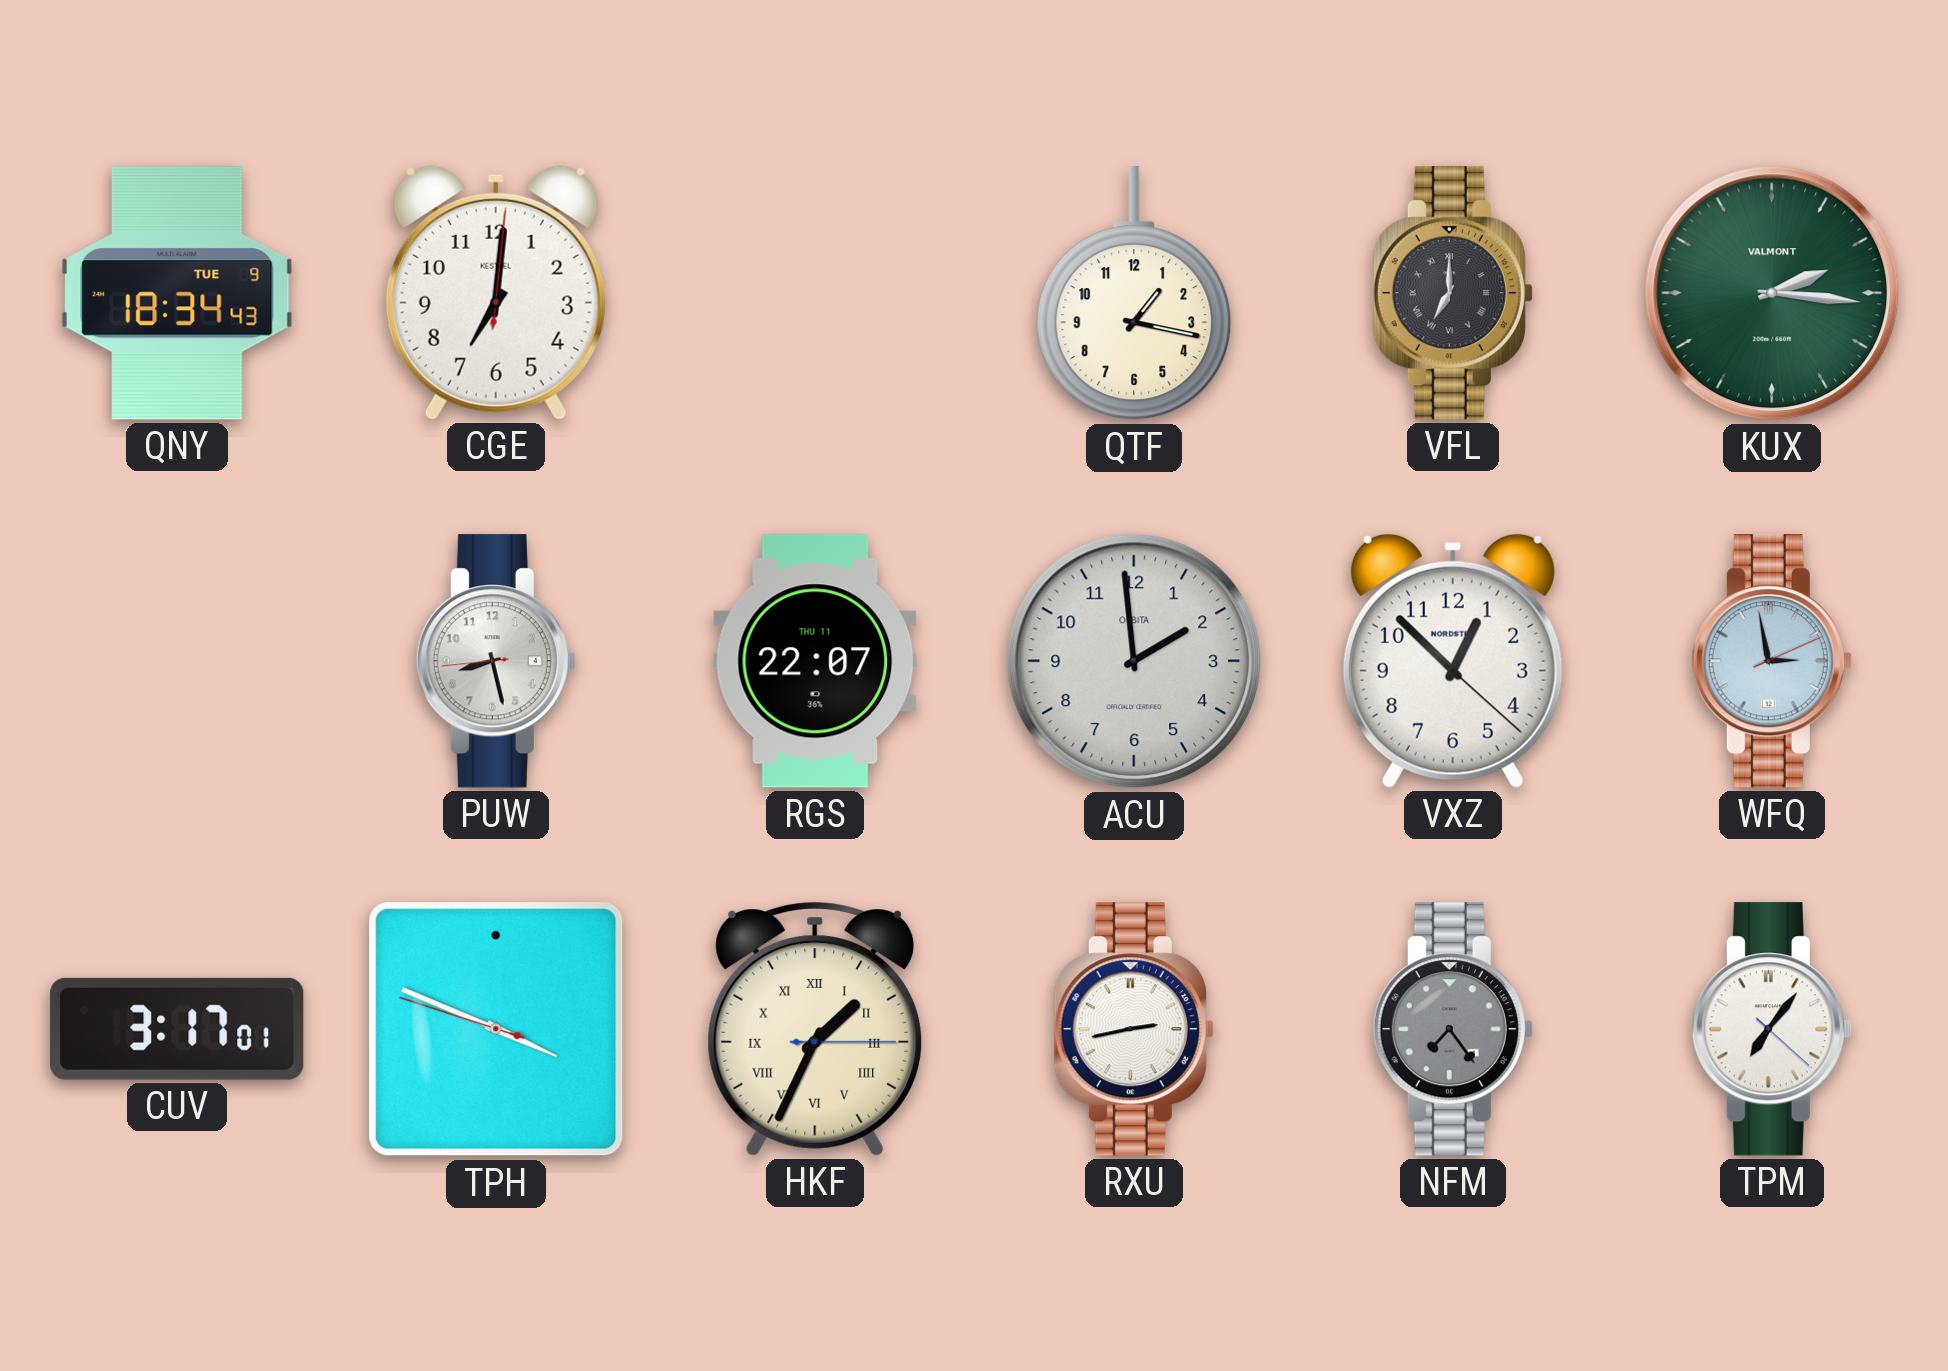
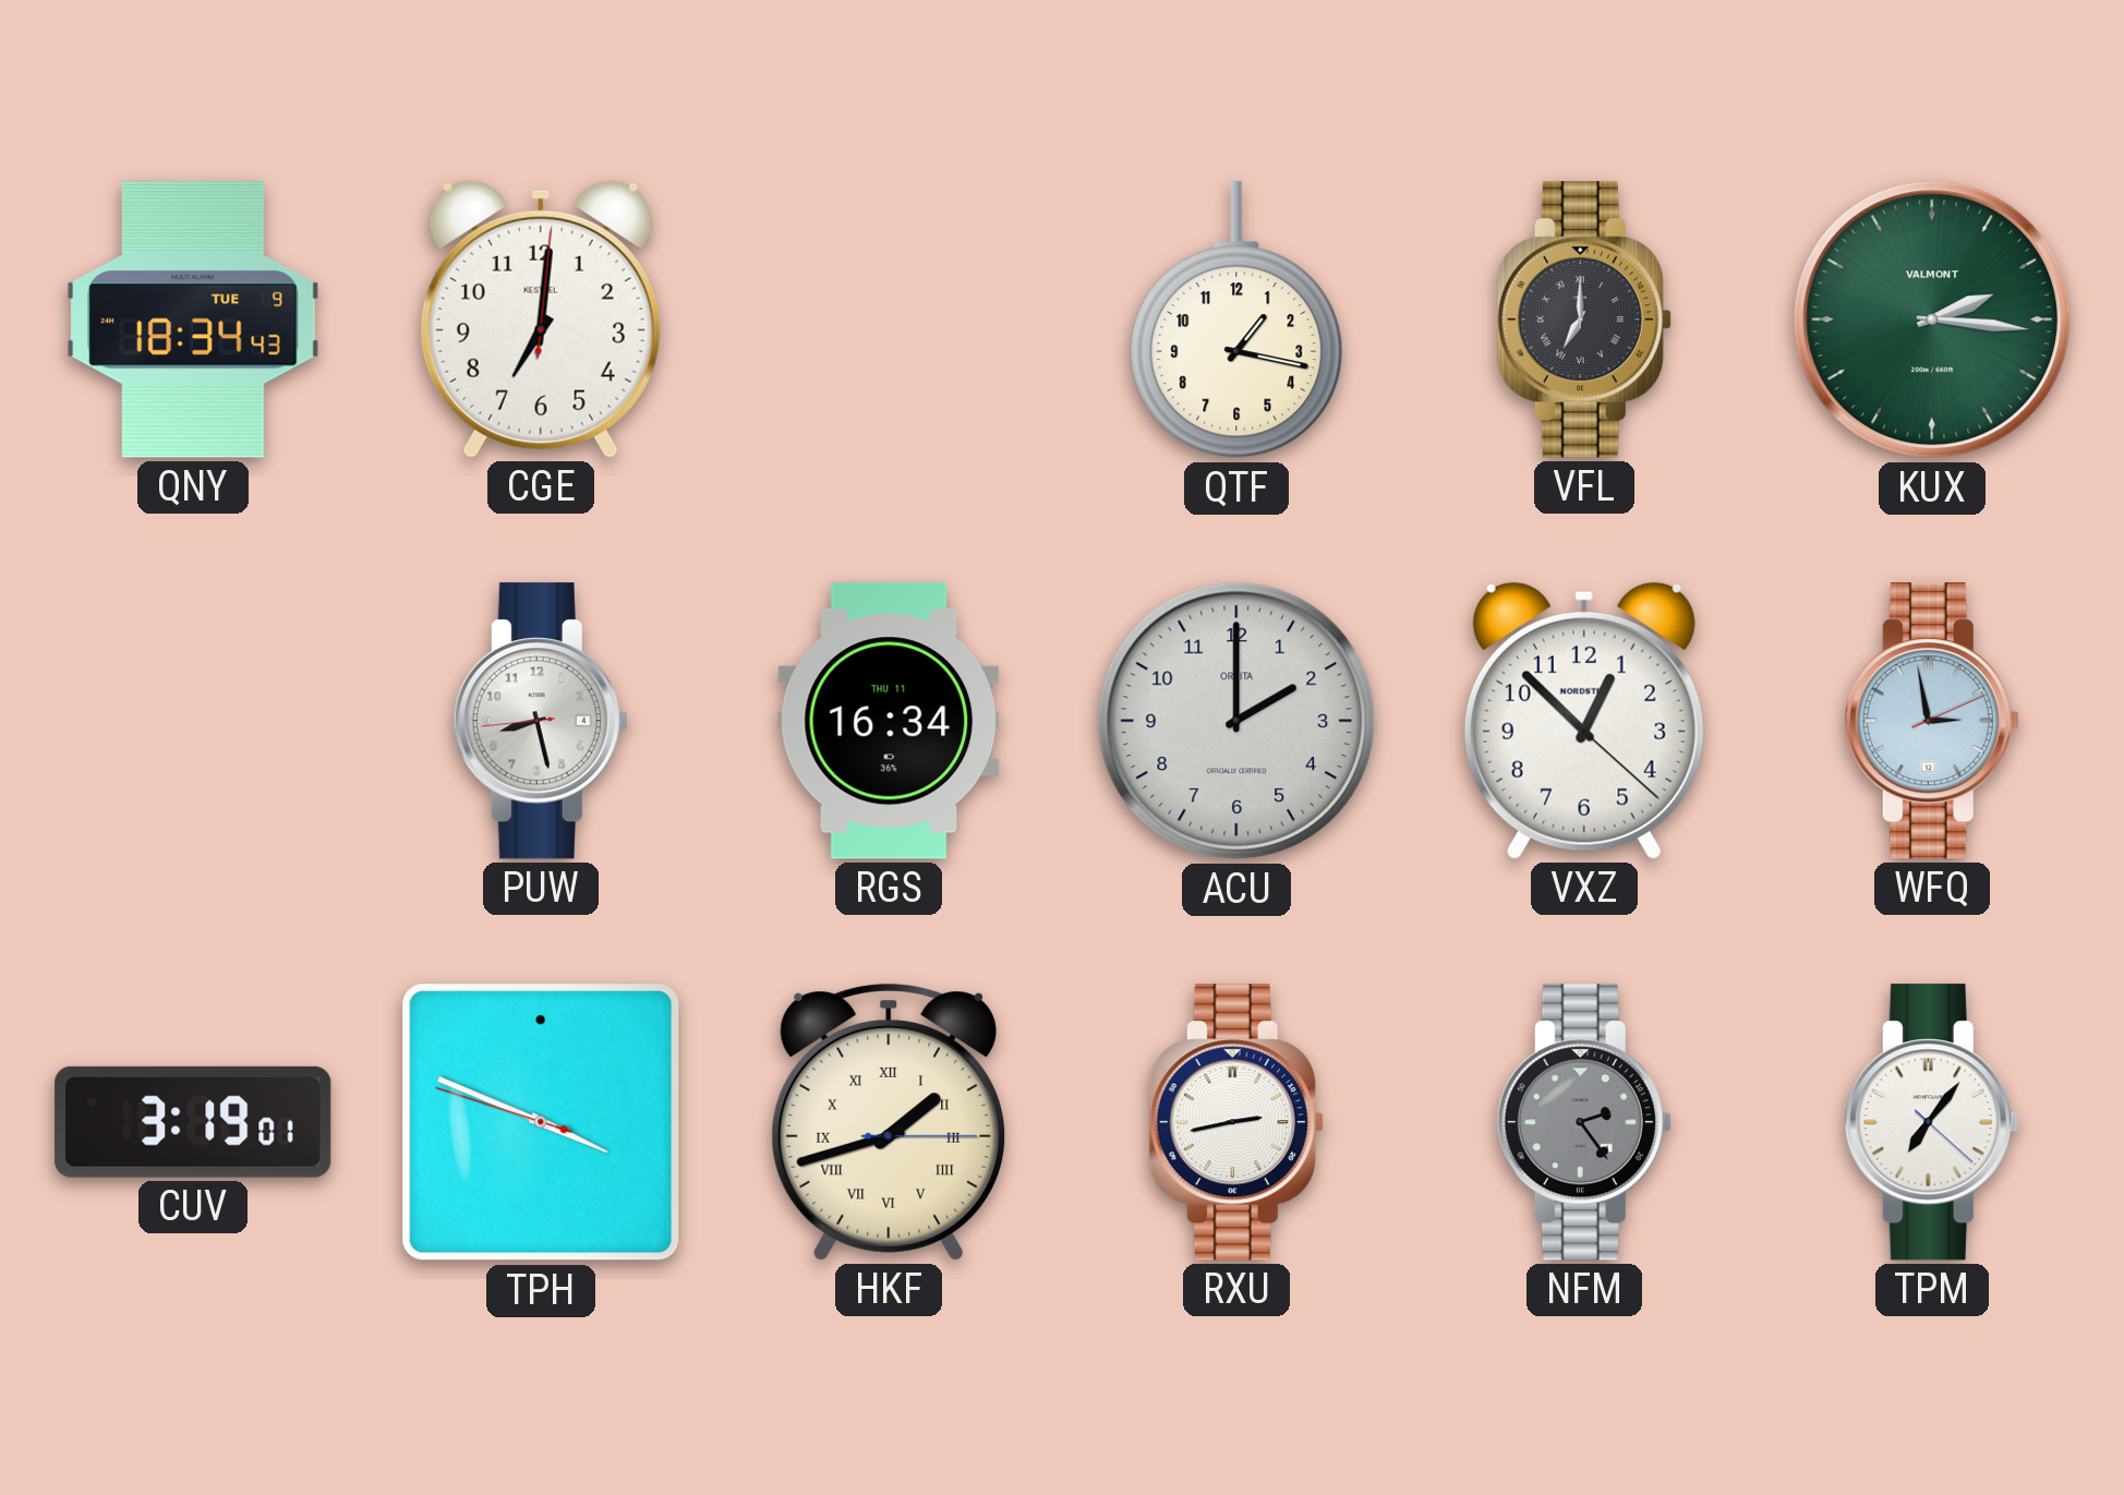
RGS: 22:07 -> 16:34 (889, 721)
ACU: 1:59 -> 2:00 (1236, 721)
CUV: 3:17 -> 3:19 (193, 1122)
HKF: 1:34 -> 1:42 (889, 1122)
NFM: 7:24 -> 2:24 (1584, 1122)
